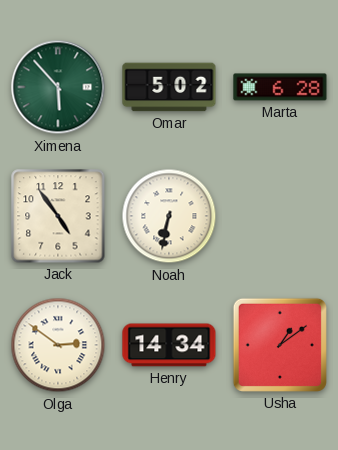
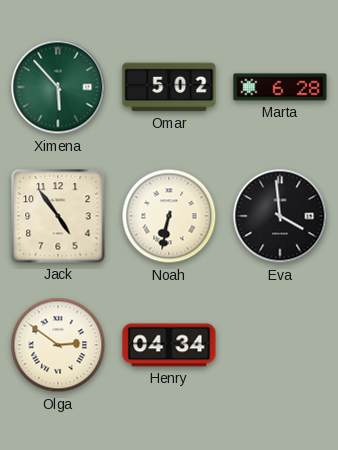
Eva: none -> 3:59 (280, 216)
Henry: 14:34 -> 04:34 (169, 345)
Usha: 1:09 -> none (280, 345)
